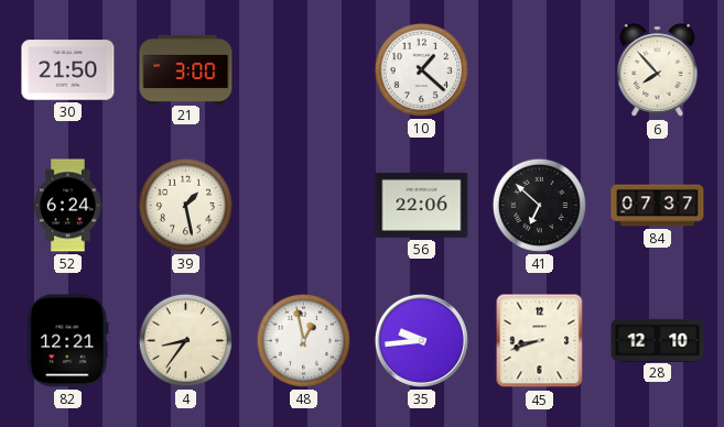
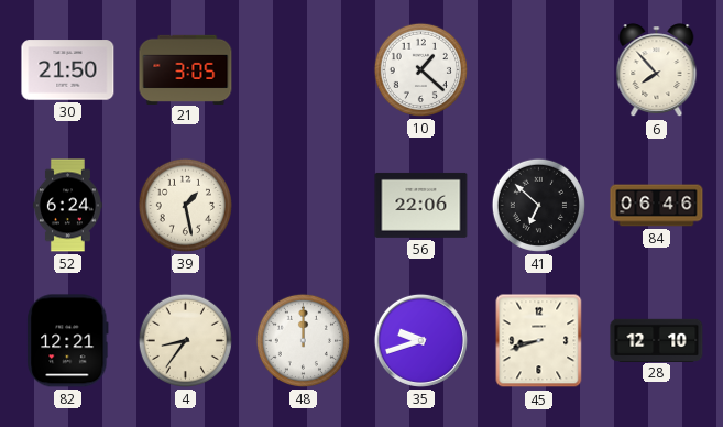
21: 3:00 -> 3:05 (186, 69)
84: 07:37 -> 06:46 (657, 206)
48: 12:58 -> 12:00 (303, 340)
35: 9:44 -> 9:42 (420, 340)
